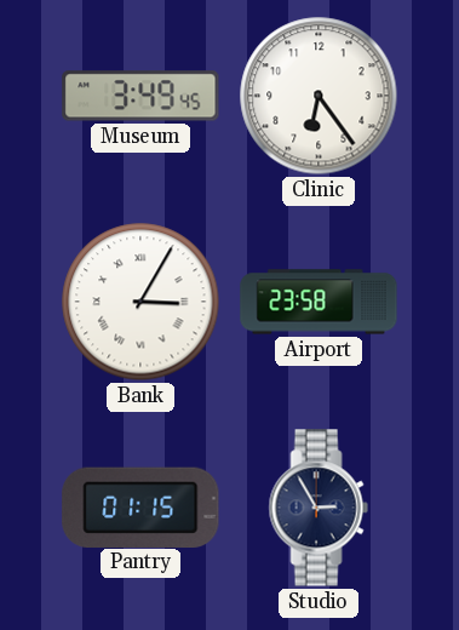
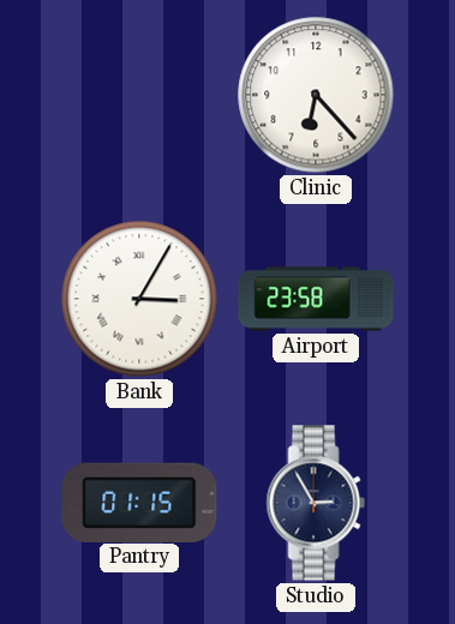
Museum: 3:49 -> none (140, 96)
Clinic: 6:24 -> 6:23 (316, 95)
